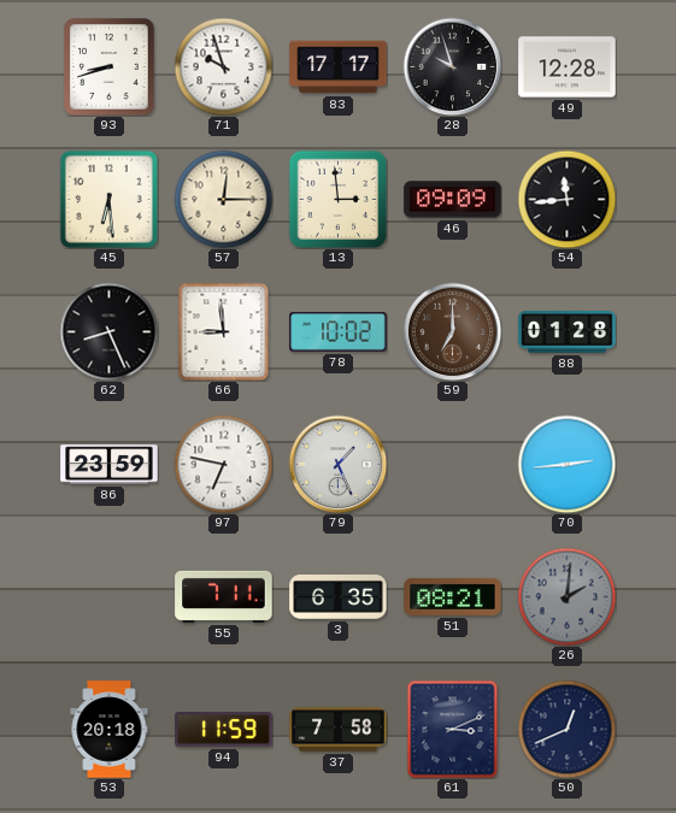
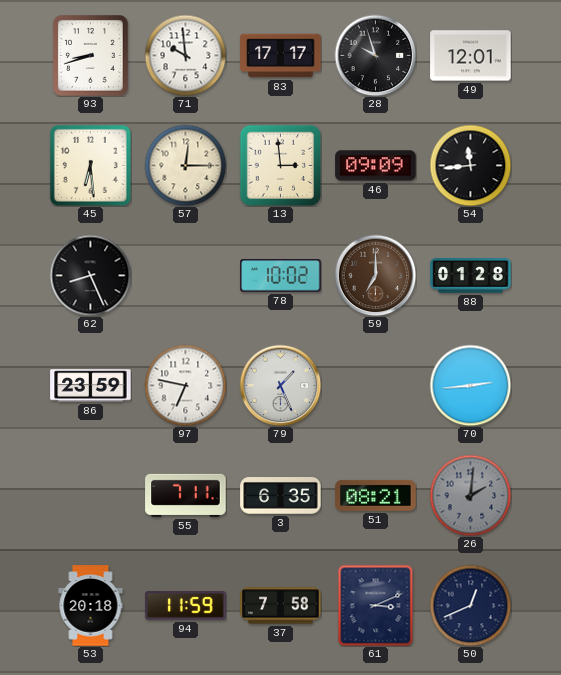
71: 9:57 -> 9:59 (185, 55)
49: 12:28 -> 12:01 (471, 56)
66: 8:59 -> none (224, 331)
